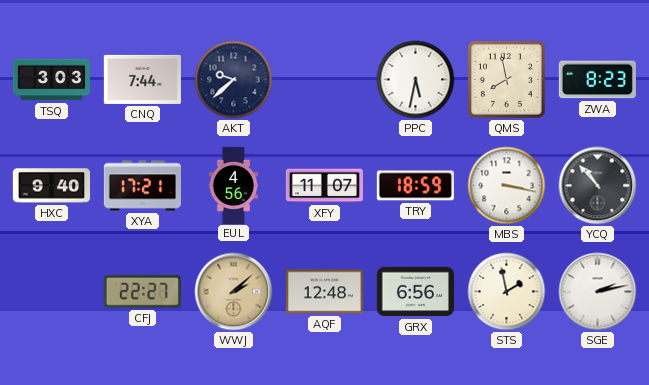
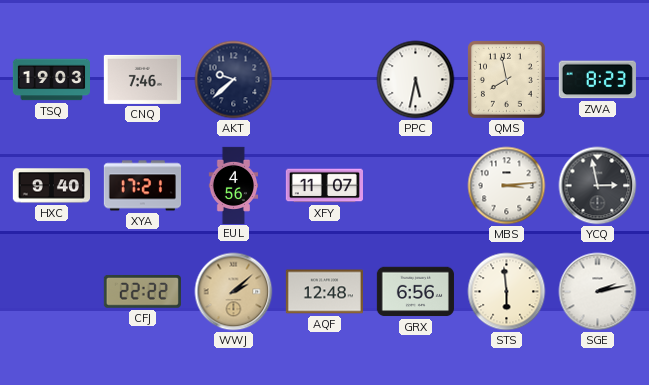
TSQ: 3:03 -> 19:03 (51, 80)
CNQ: 7:44 -> 7:46 (142, 79)
TRY: 18:59 -> none (415, 186)
MBS: 3:17 -> 3:14 (507, 186)
YCQ: 10:53 -> 2:58 (598, 186)
CFJ: 22:27 -> 22:22 (142, 291)
STS: 1:58 -> 5:59 (507, 292)
